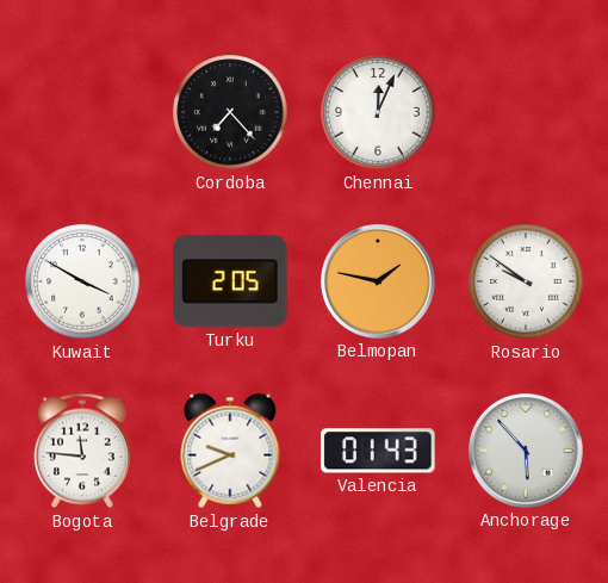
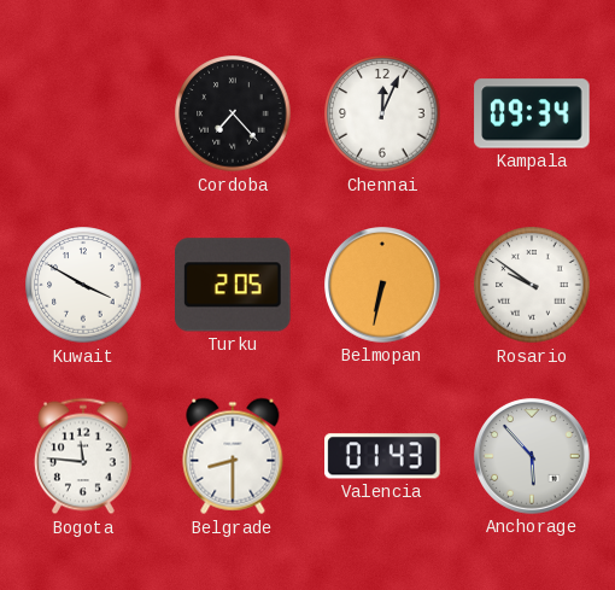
Kampala: none -> 09:34 (532, 113)
Belmopan: 1:47 -> 6:32 (382, 285)
Belgrade: 9:41 -> 8:30 (233, 456)
